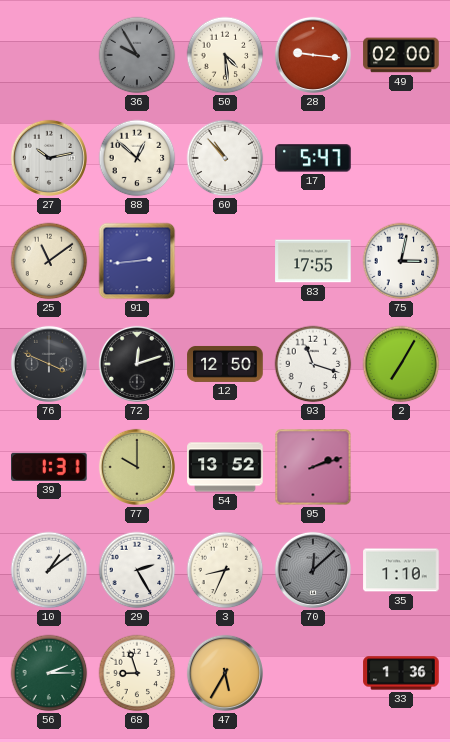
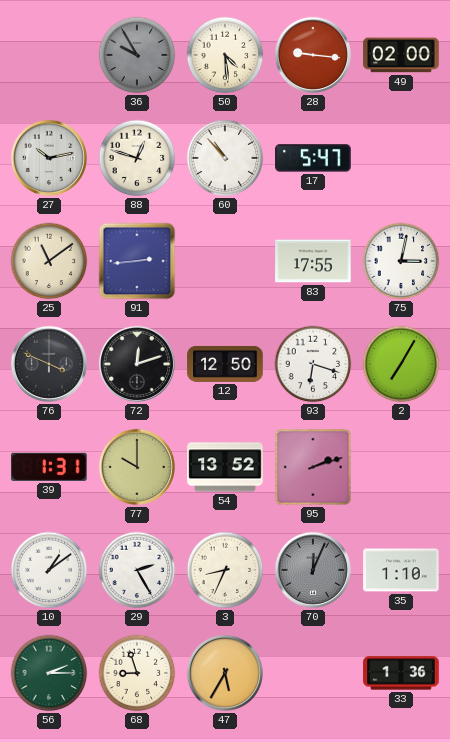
88: 12:52 -> 12:48 (137, 158)
93: 11:18 -> 6:18 (313, 364)
70: 12:08 -> 12:04 (313, 570)
